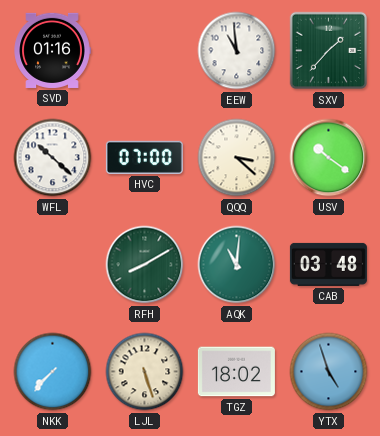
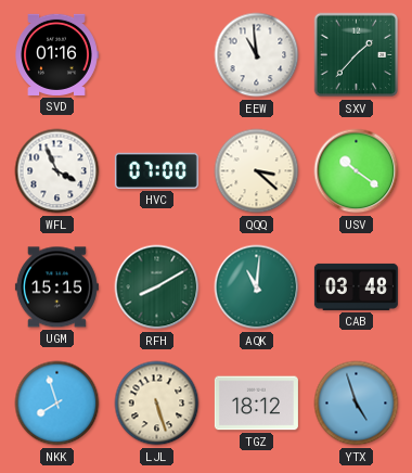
WFL: 10:22 -> 3:56 (57, 171)
UGM: none -> 15:15 (56, 287)
NKK: 7:37 -> 7:57 (57, 404)
TGZ: 18:02 -> 18:12 (256, 404)
